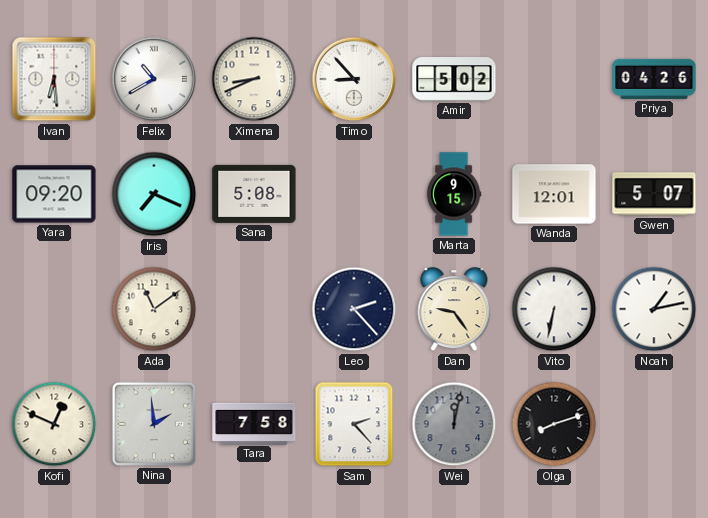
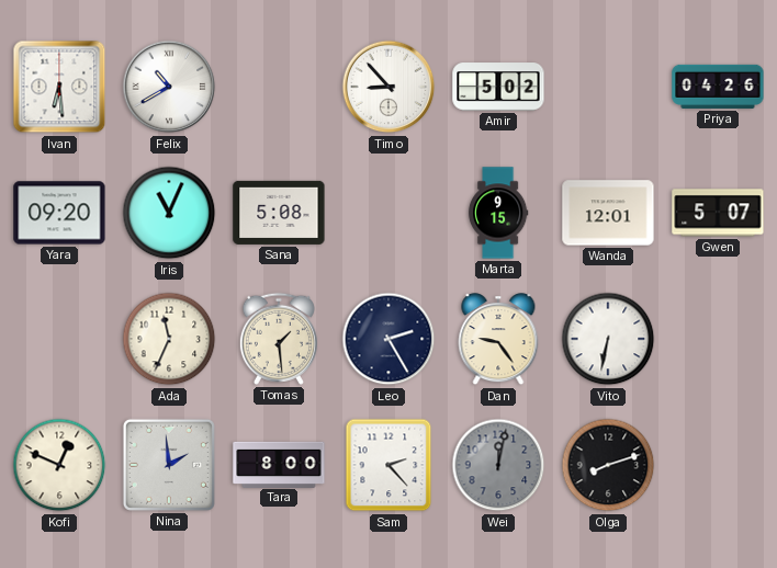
Ximena: 8:41 -> none (254, 79)
Iris: 7:19 -> 11:04 (169, 213)
Ada: 11:09 -> 11:34 (169, 339)
Tomas: none -> 1:29 (279, 339)
Leo: 2:23 -> 2:25 (388, 339)
Noah: 1:13 -> none (654, 309)
Tara: 7:58 -> 8:00 (279, 464)
